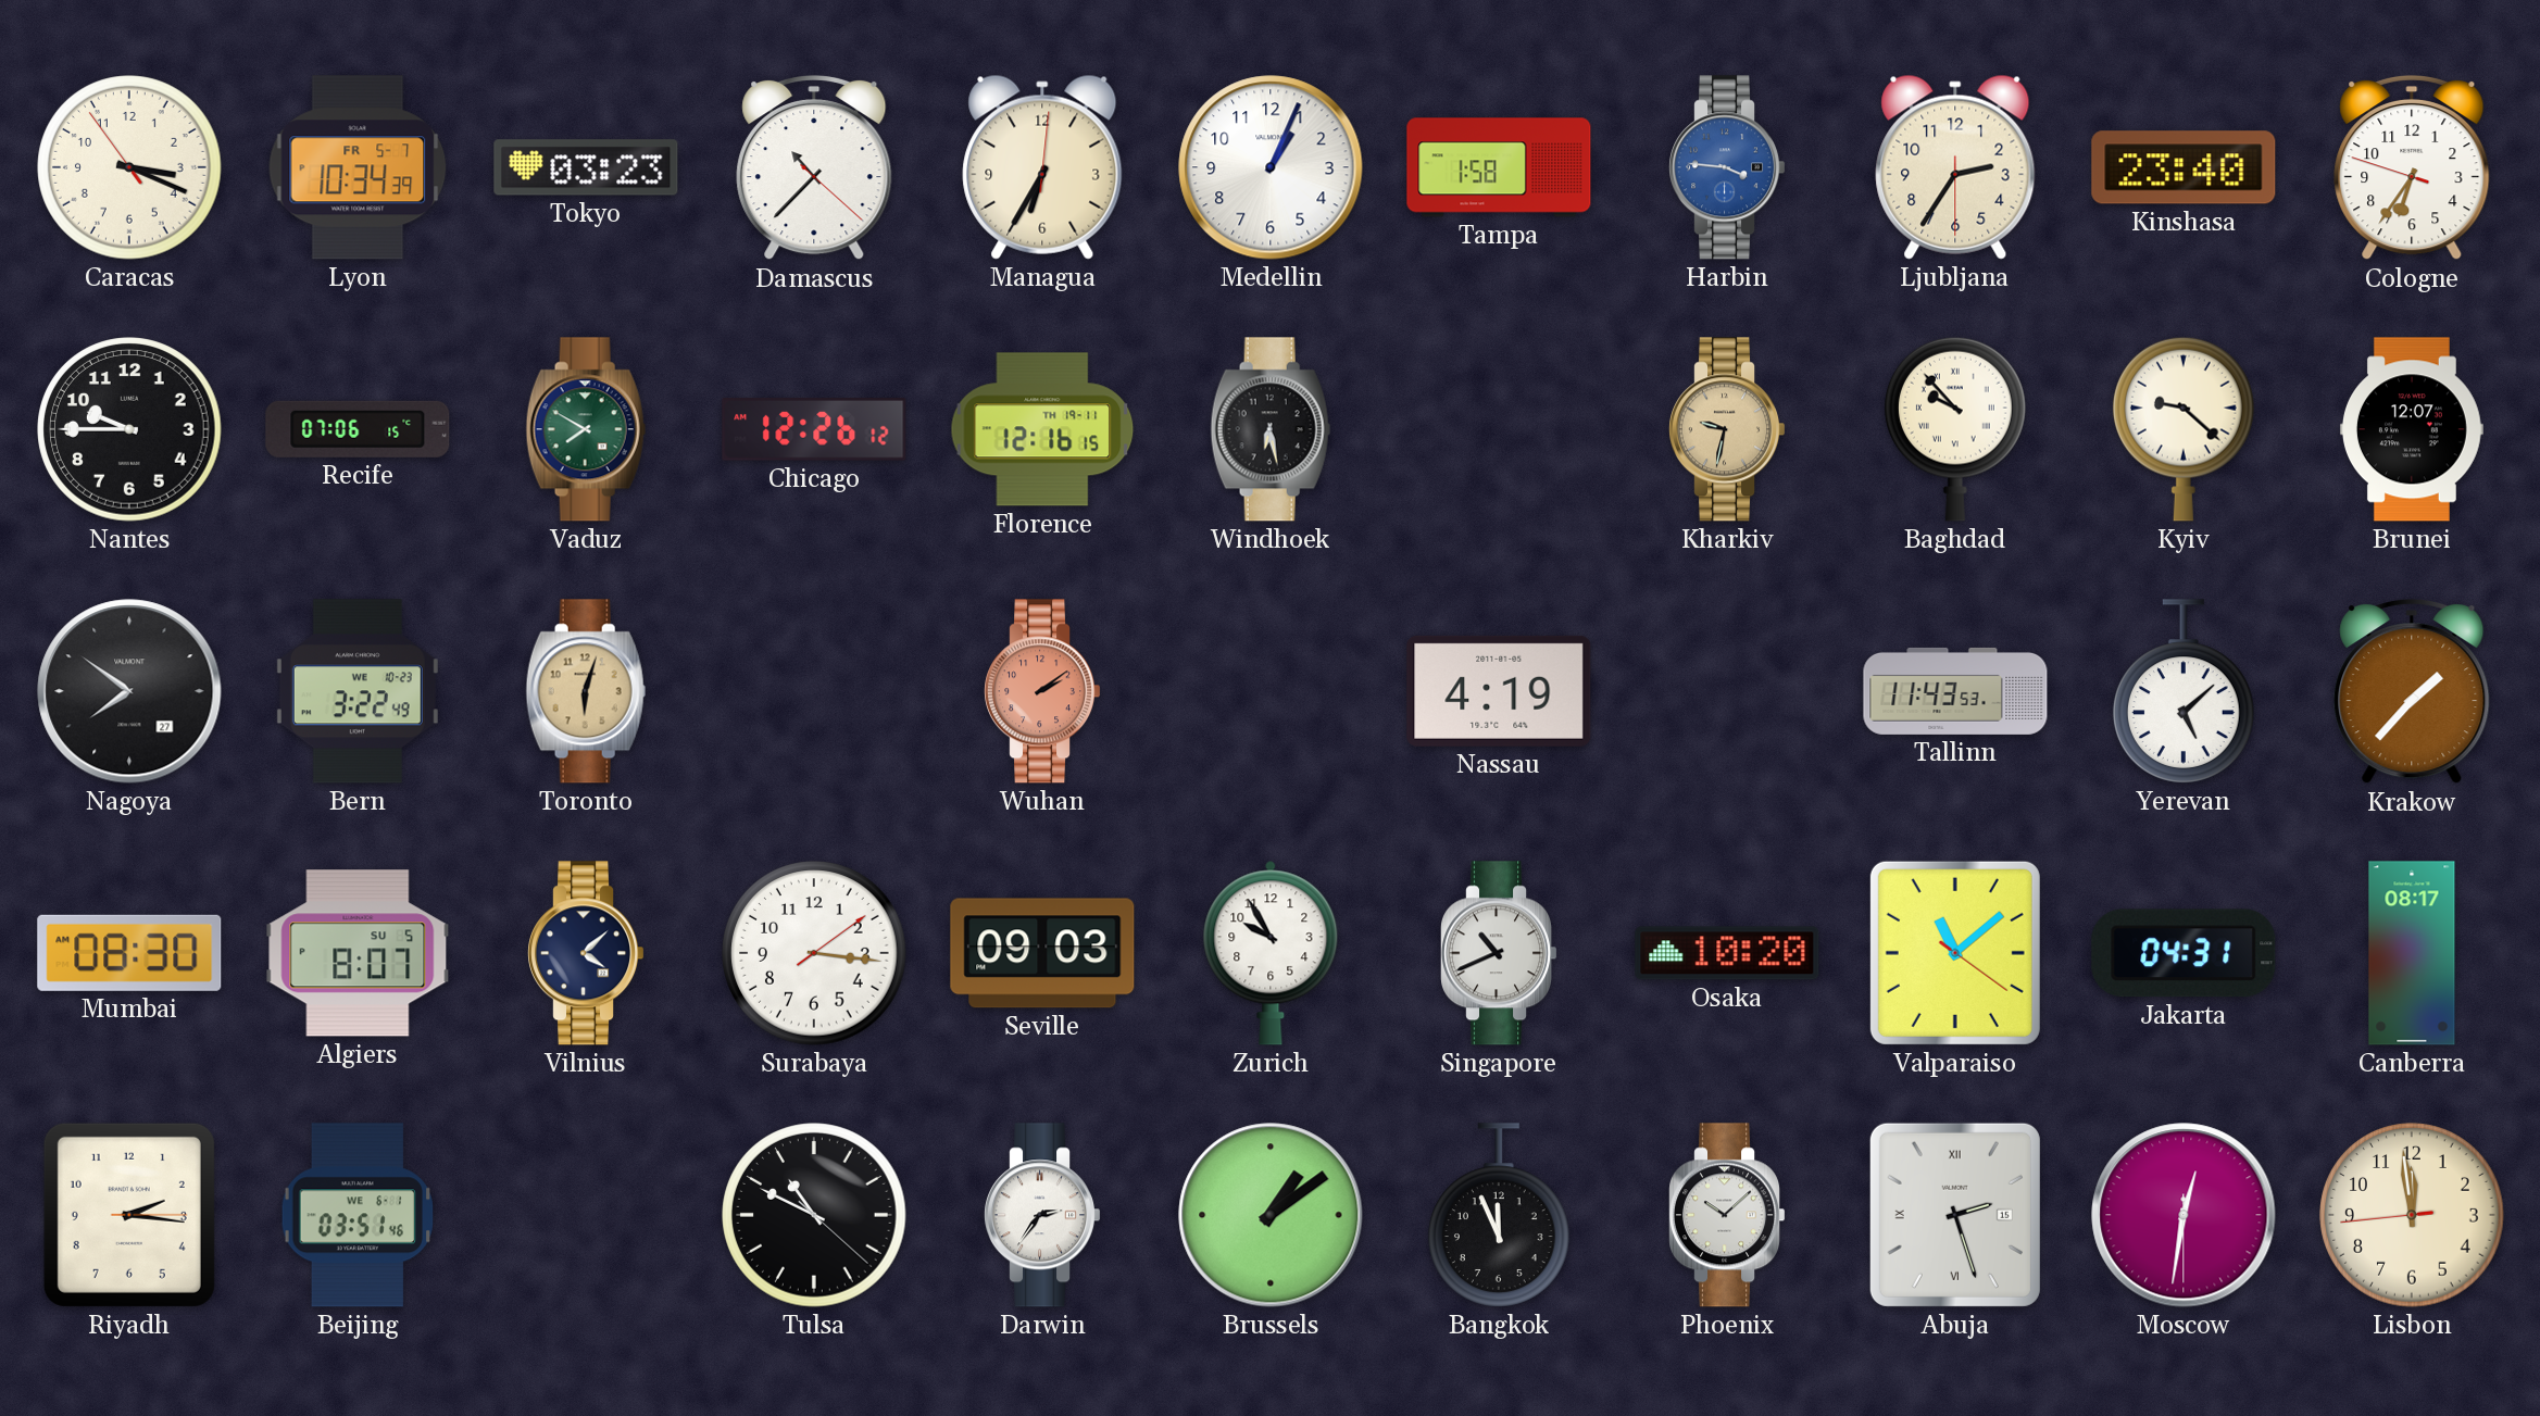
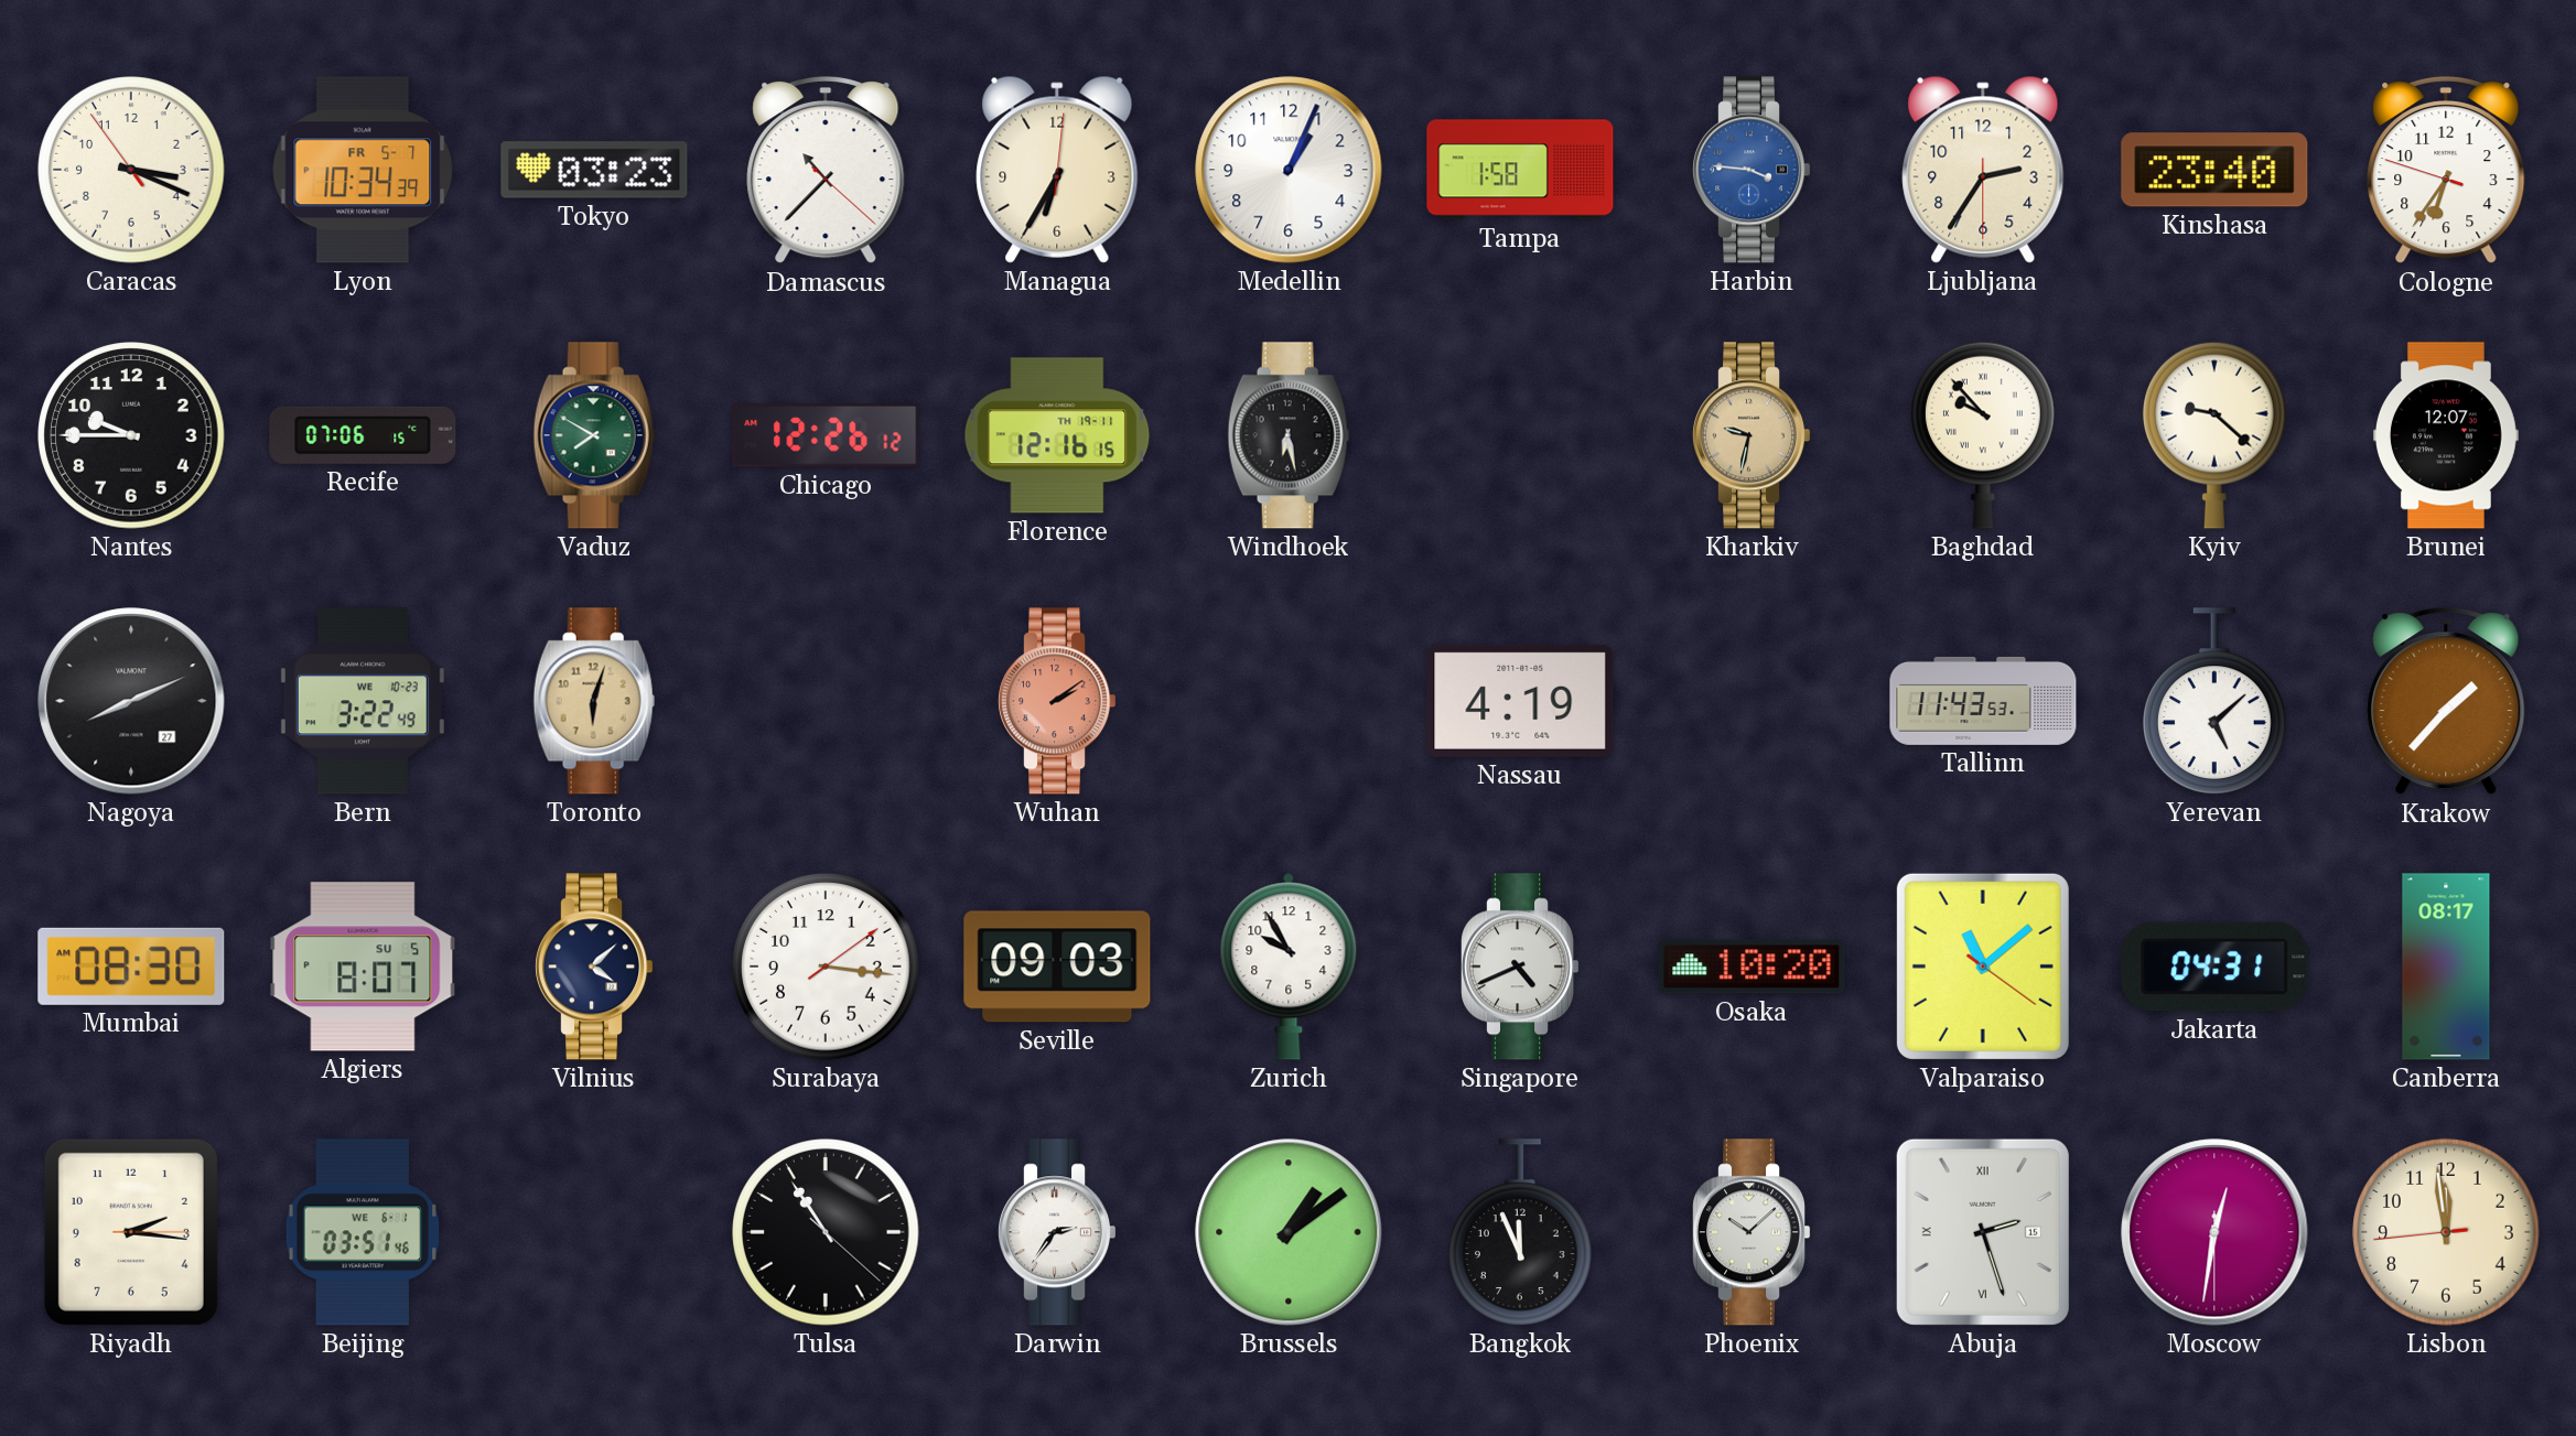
Nagoya: 7:51 -> 8:11 (131, 701)
Singapore: 10:41 -> 4:41 (1521, 967)
Tulsa: 10:49 -> 10:54 (826, 1232)
